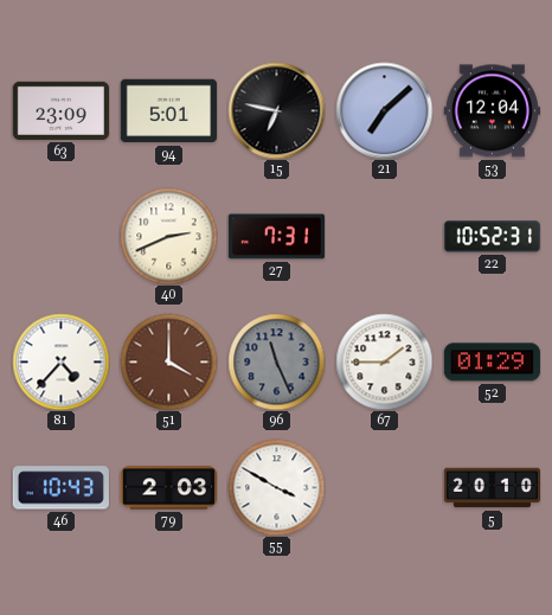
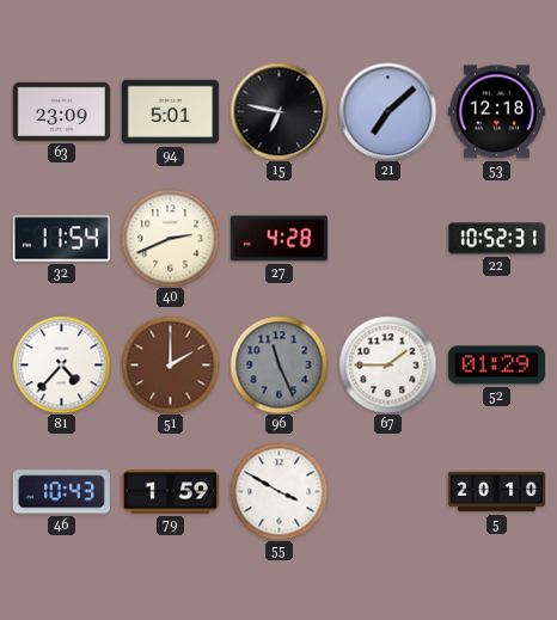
53: 12:04 -> 12:18 (496, 112)
32: none -> 11:54 (61, 239)
27: 7:31 -> 4:28 (278, 239)
51: 4:00 -> 2:00 (170, 364)
79: 2:03 -> 1:59 (170, 492)
